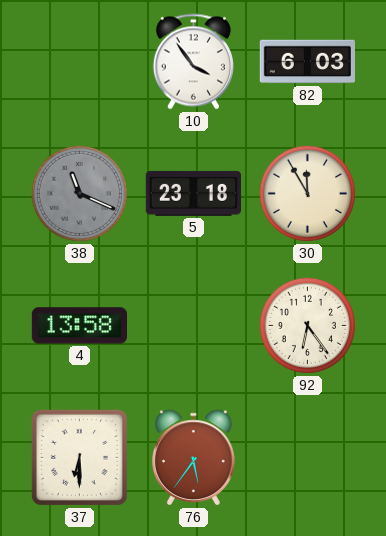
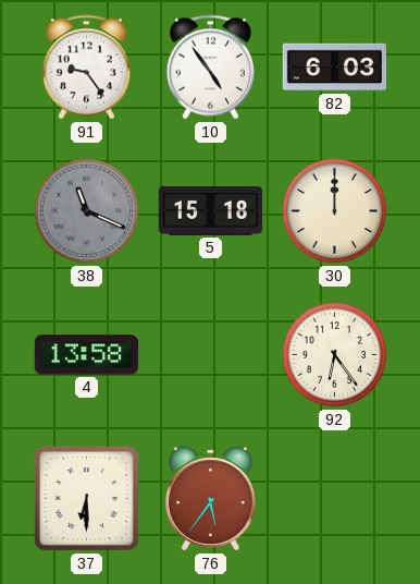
91: none -> 9:24 (86, 68)
10: 3:54 -> 4:54 (210, 68)
5: 23:18 -> 15:18 (210, 210)
30: 11:55 -> 12:00 (334, 210)
